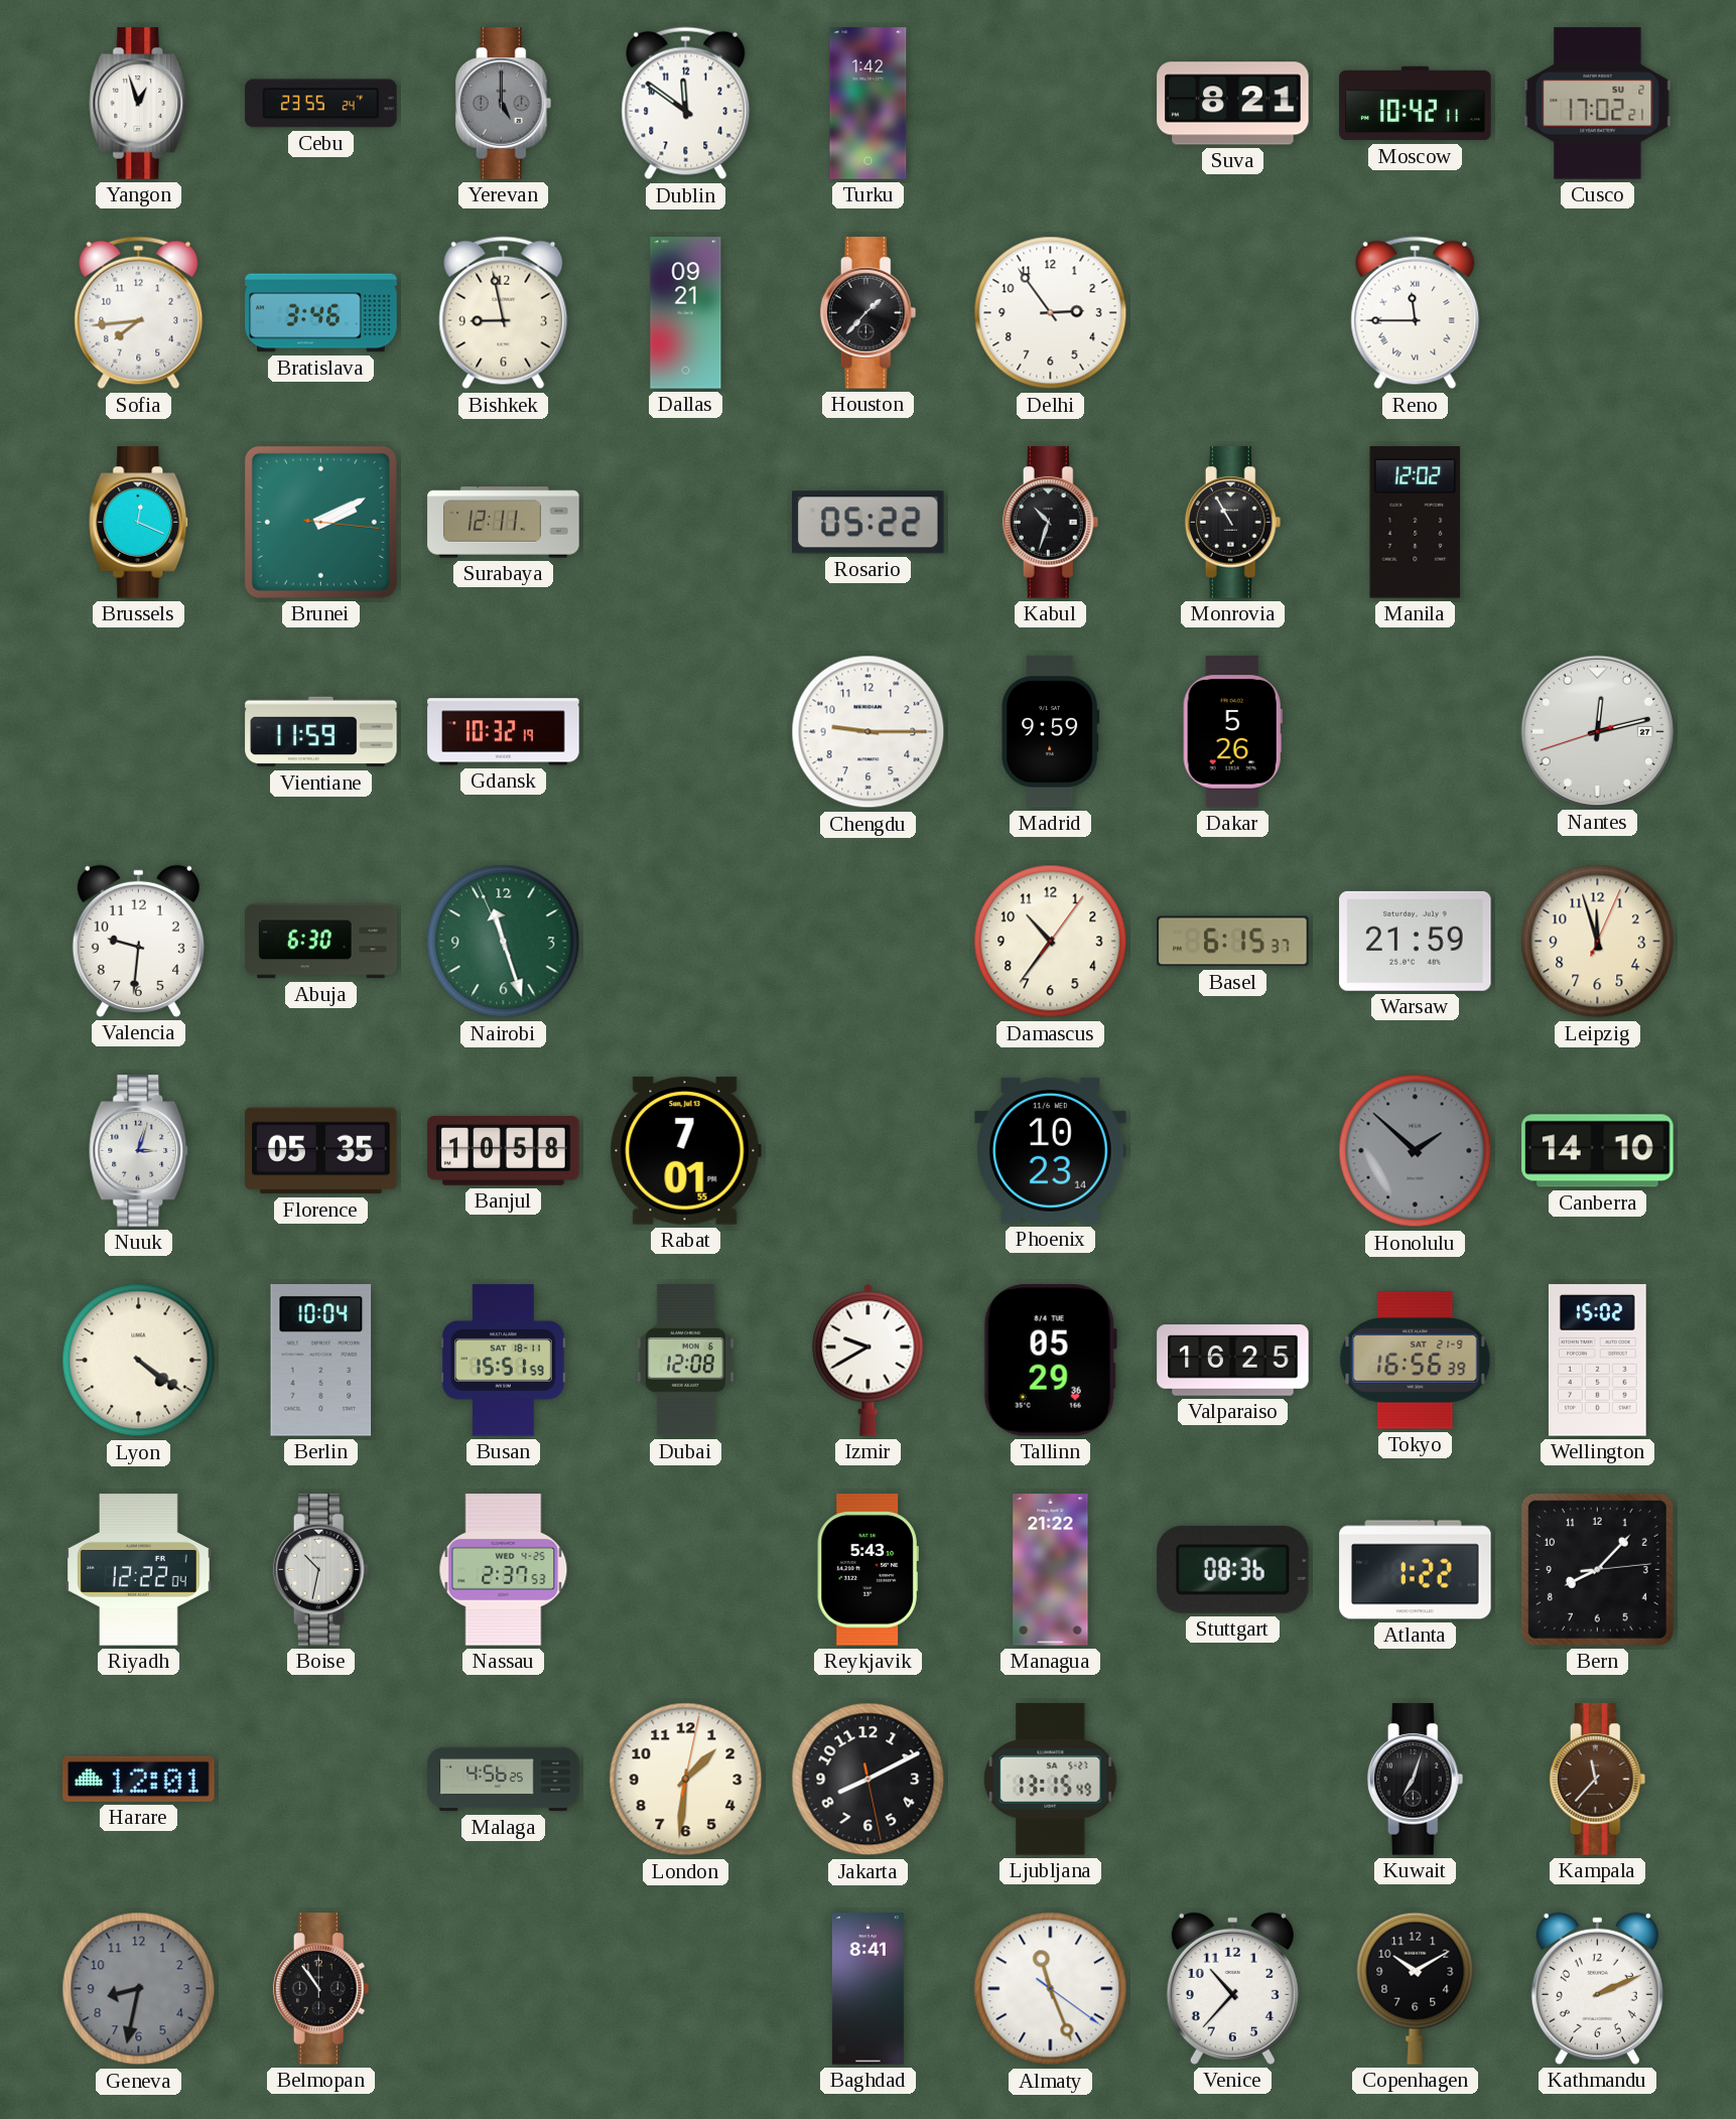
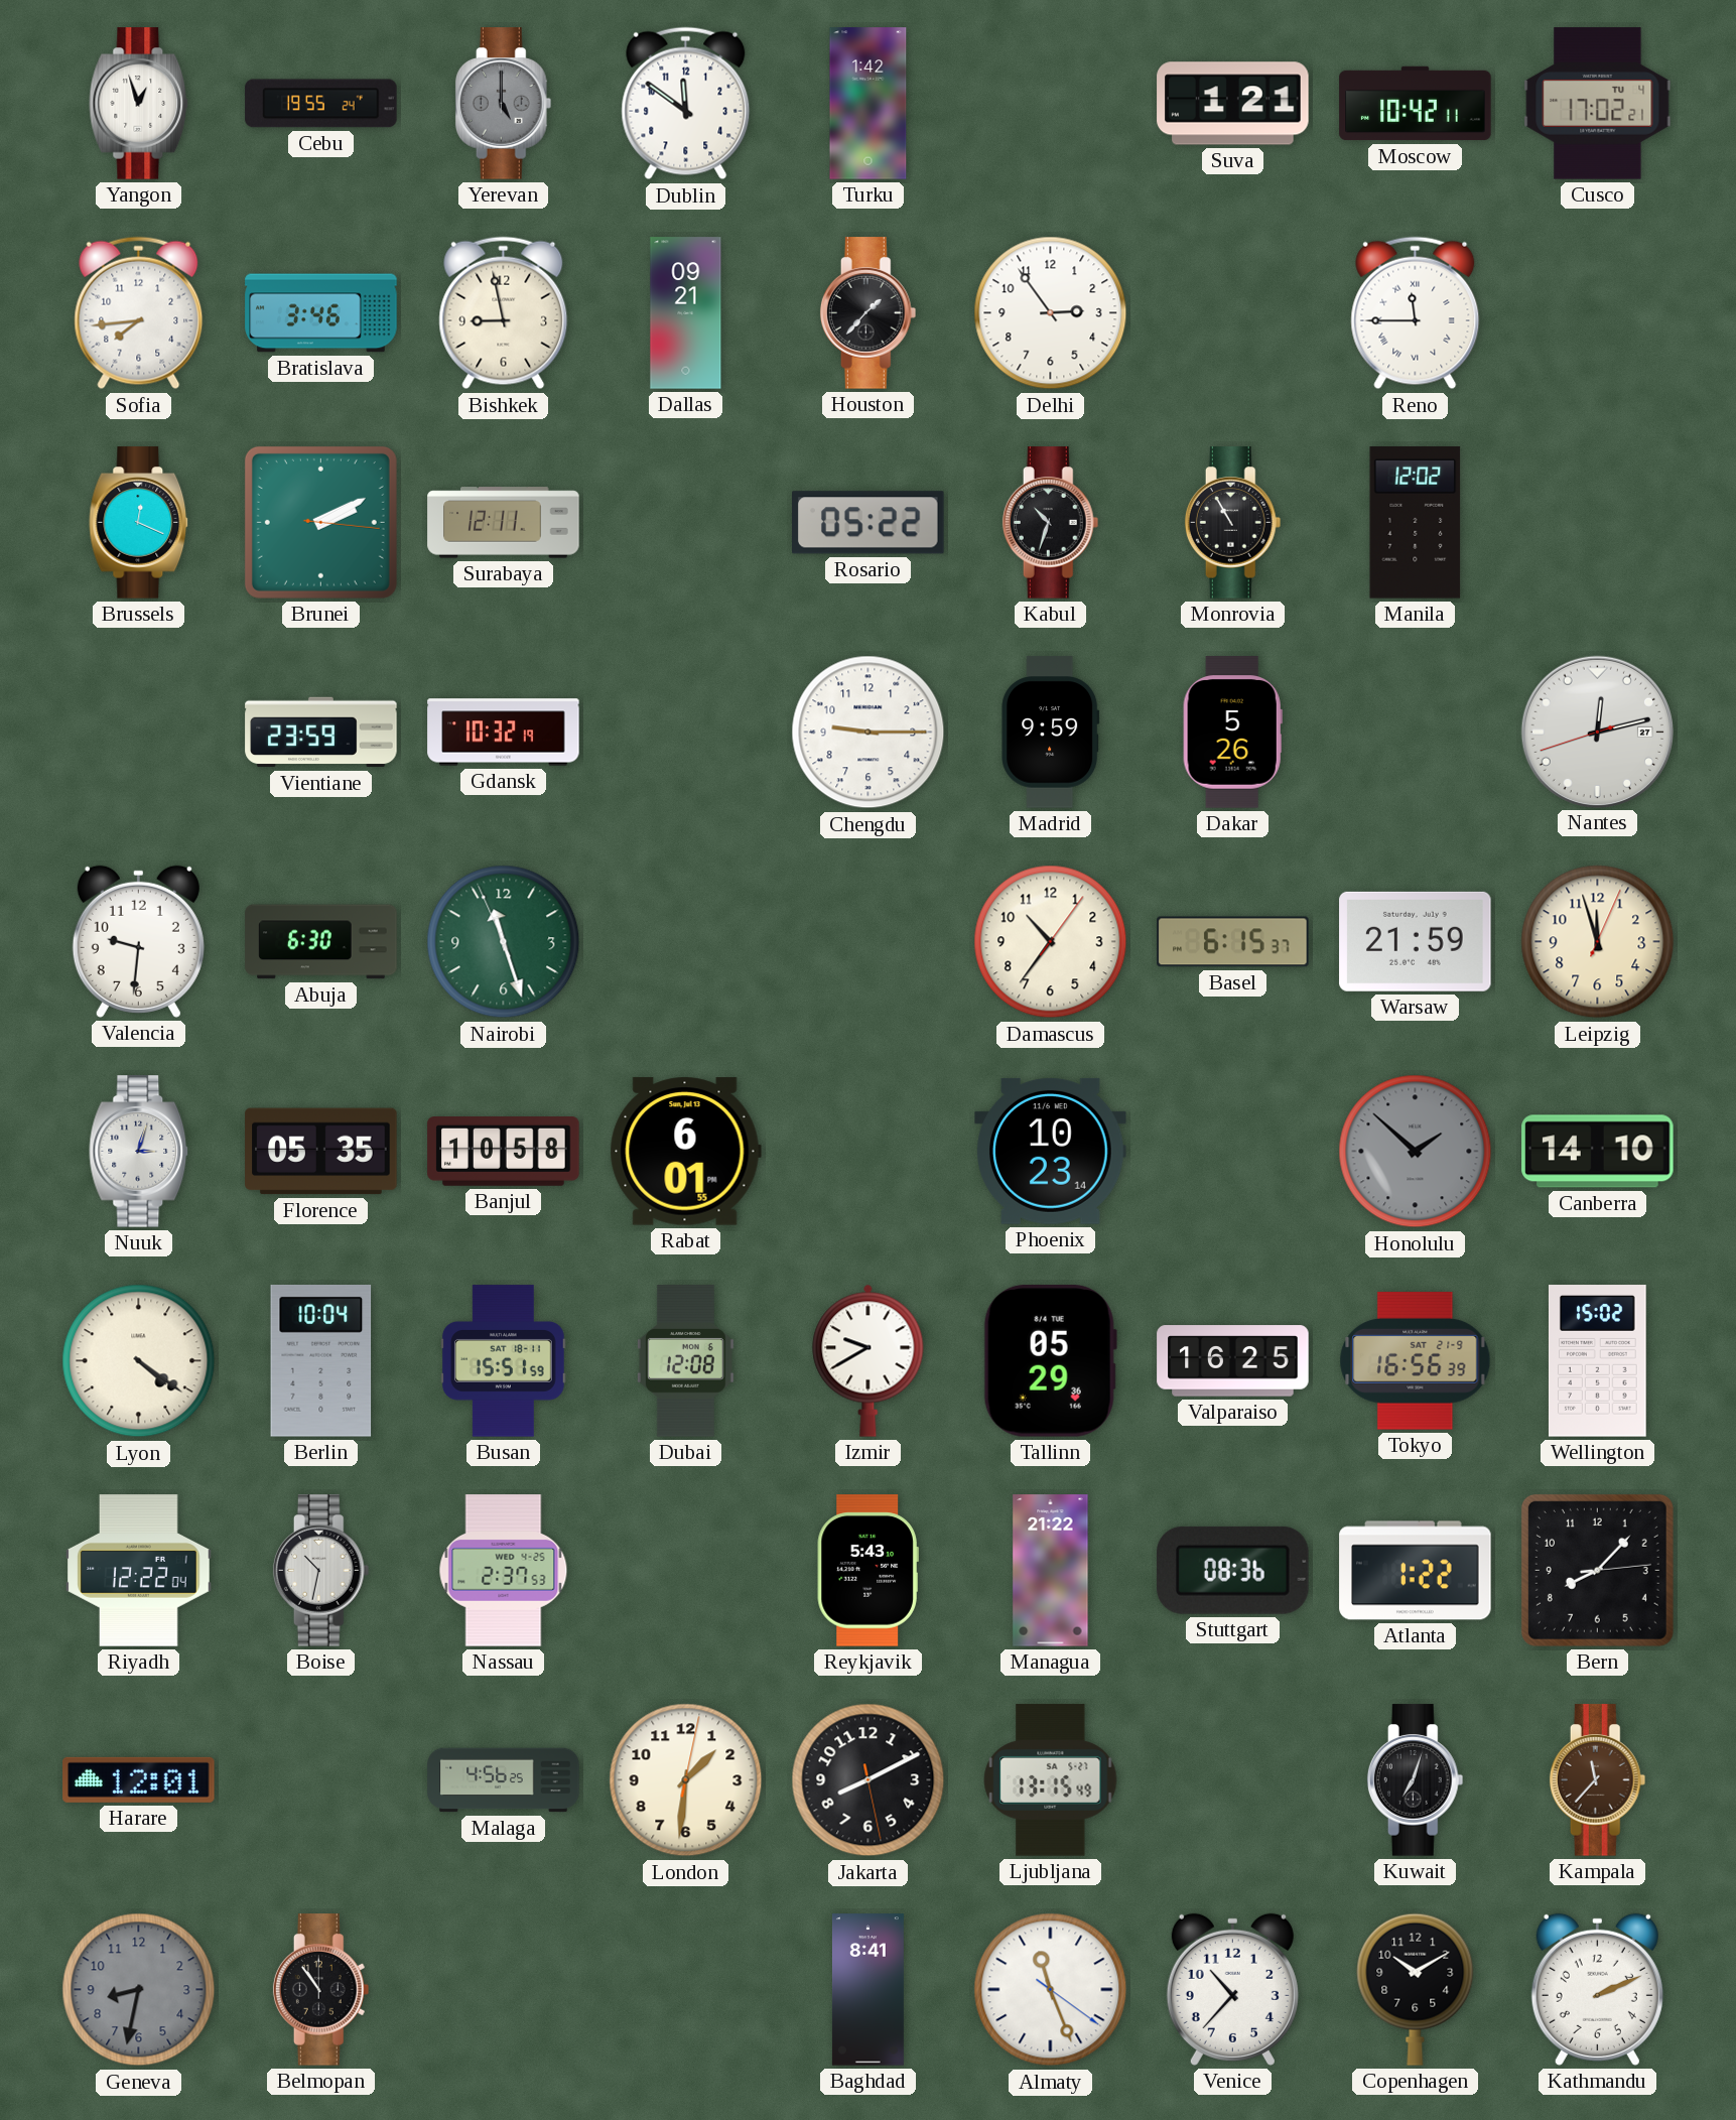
Cebu: 23:55 -> 19:55 (321, 104)
Suva: 8:21 -> 1:21 (1233, 104)
Cusco date: SU 2 -> TU 4 (1598, 104)
Vientiane: 11:59 -> 23:59 (321, 733)
Rabat: 7:01 -> 6:01 (685, 1152)
